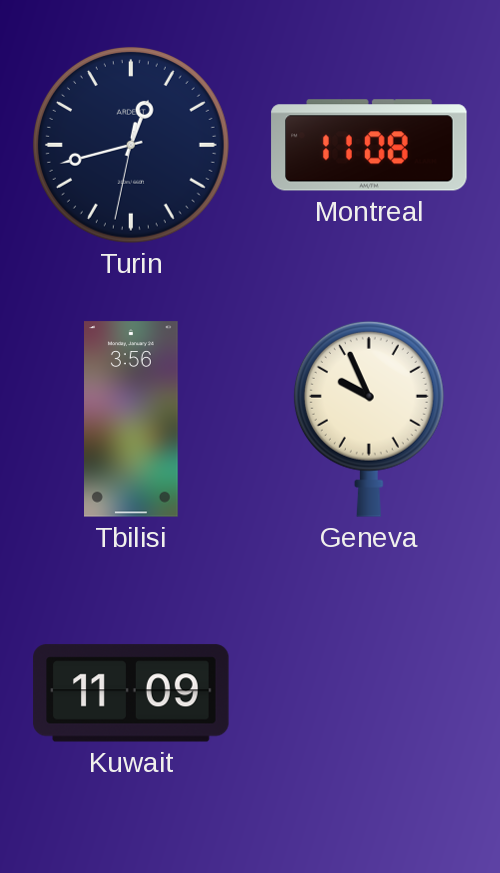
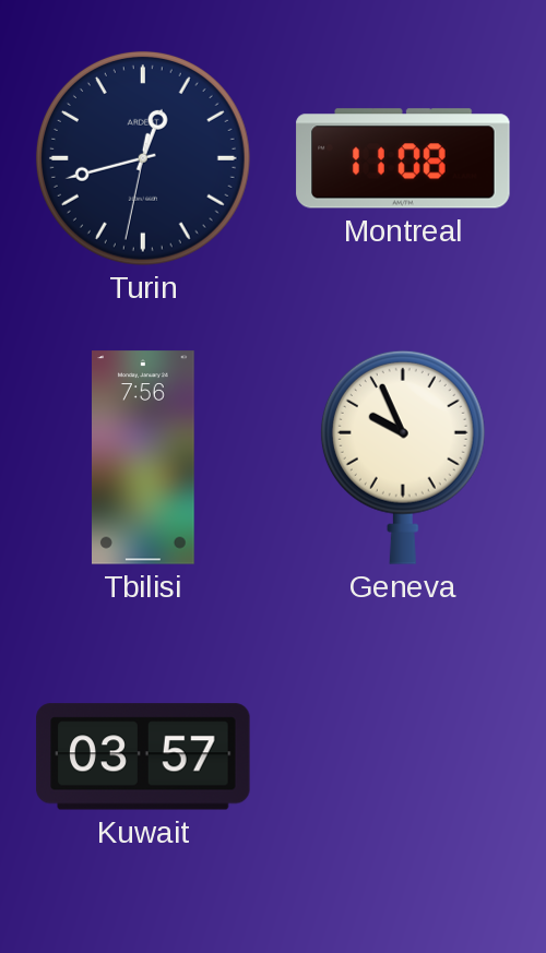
Tbilisi: 3:56 -> 7:56 (144, 457)
Kuwait: 11:09 -> 03:57 (143, 757)
